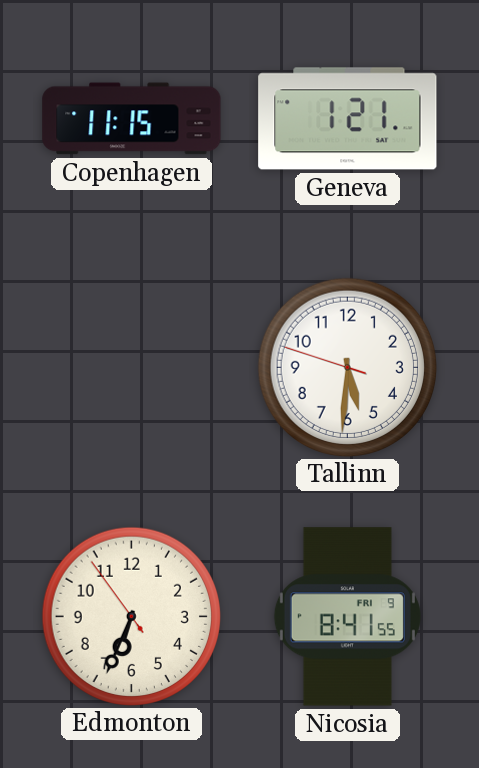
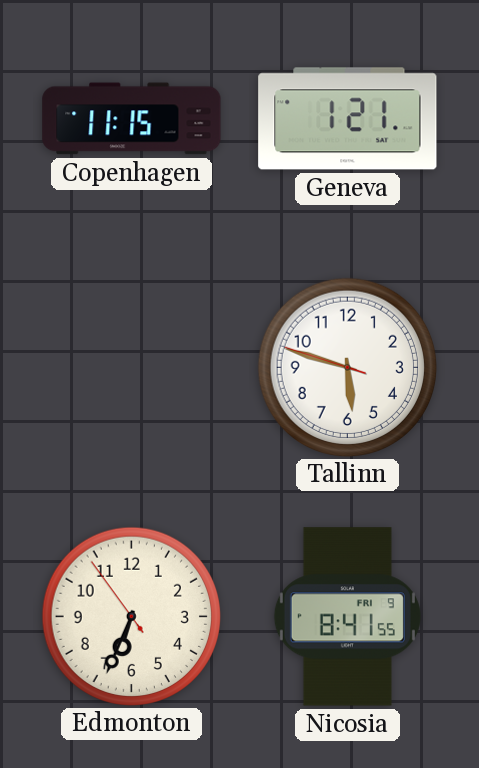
Tallinn: 5:30 -> 5:47 (347, 367)
